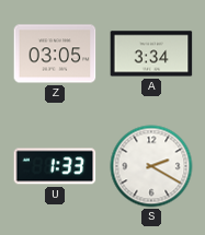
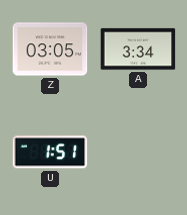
U: 1:33 -> 1:51 (50, 152)
S: 2:20 -> none (151, 166)
